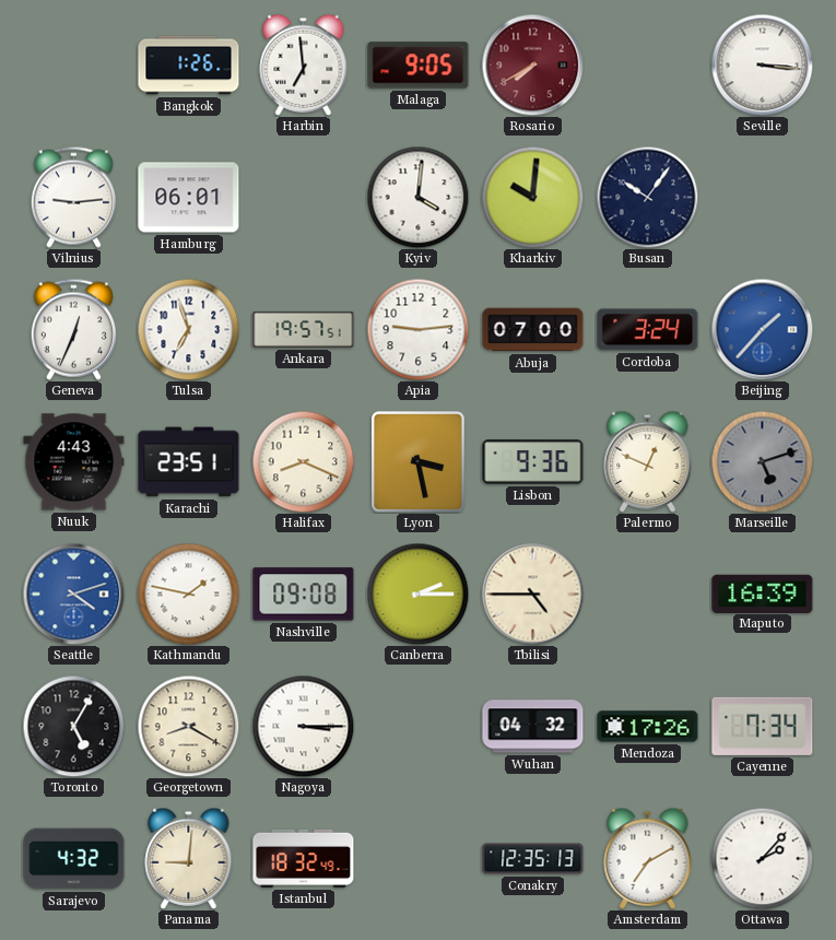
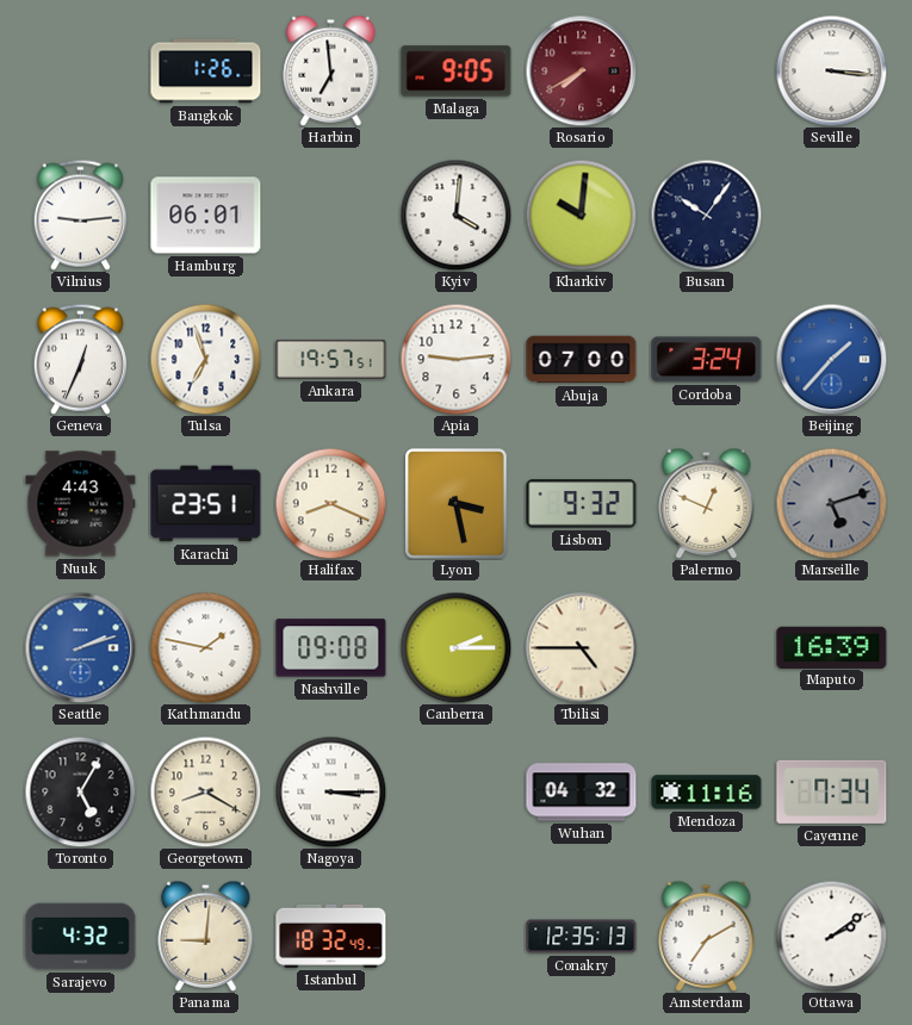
Lisbon: 9:36 -> 9:32 (582, 504)
Seattle: 4:12 -> 2:12 (80, 647)
Mendoza: 17:26 -> 11:16 (707, 793)
Ottawa: 2:07 -> 2:09 (831, 936)
